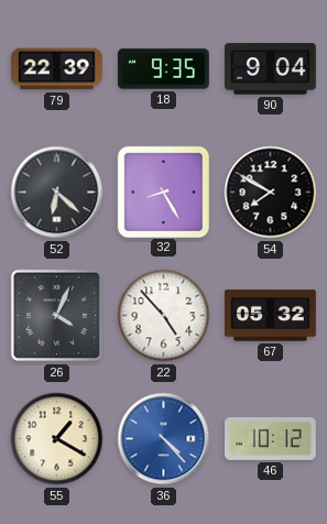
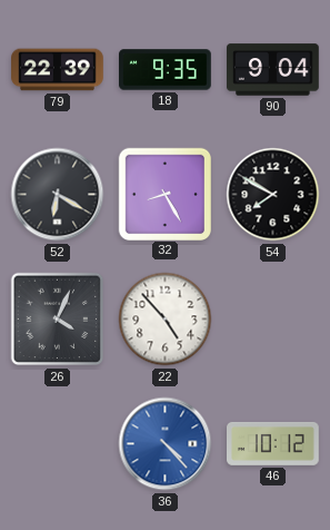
52: 6:22 -> 6:20 (58, 195)
67: 05:32 -> none (271, 316)
55: 1:20 -> none (57, 439)
